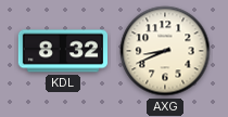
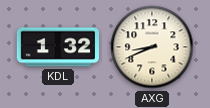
KDL: 8:32 -> 1:32 (57, 47)
